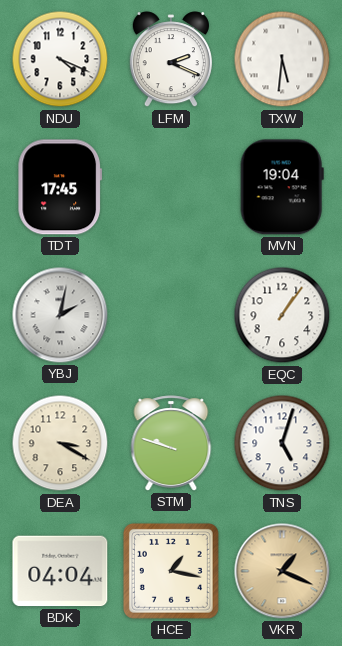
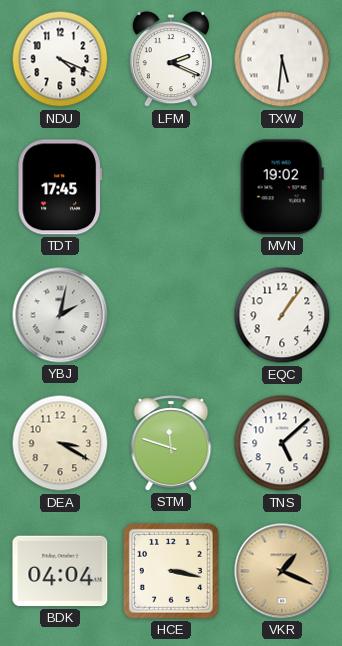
MVN: 19:04 -> 19:02 (282, 187)
STM: 9:48 -> 11:48 (171, 443)
TNS: 5:03 -> 5:08 (282, 443)
HCE: 1:17 -> 3:17 (171, 571)
